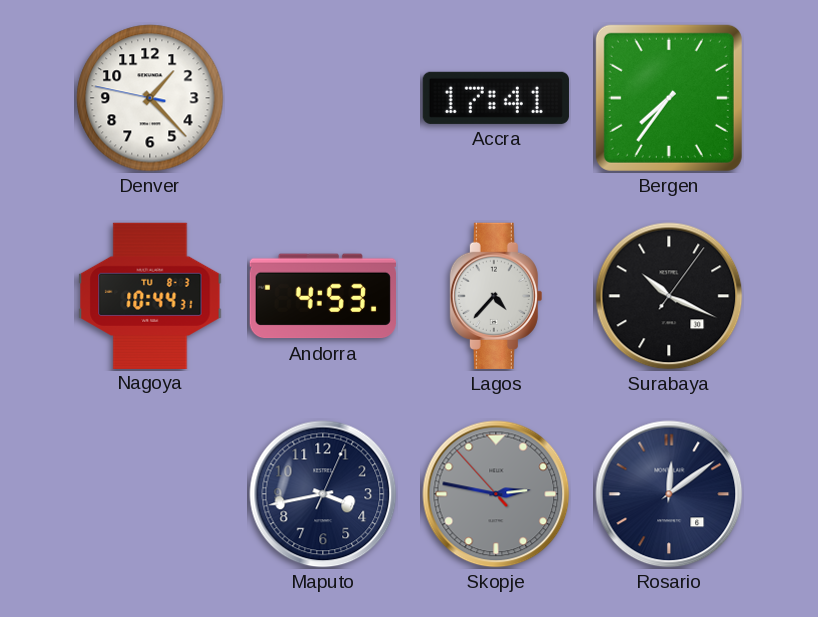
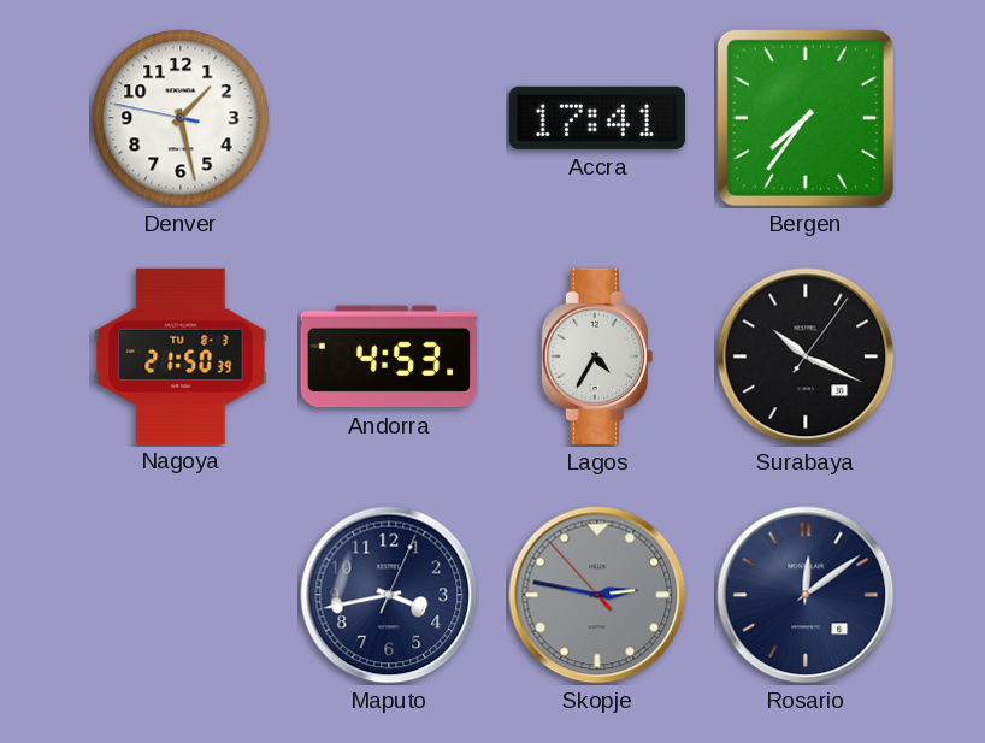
Denver: 1:22 -> 1:27 (181, 118)
Nagoya: 10:44 -> 21:50 (181, 355)
Lagos: 4:37 -> 4:35 (597, 356)
